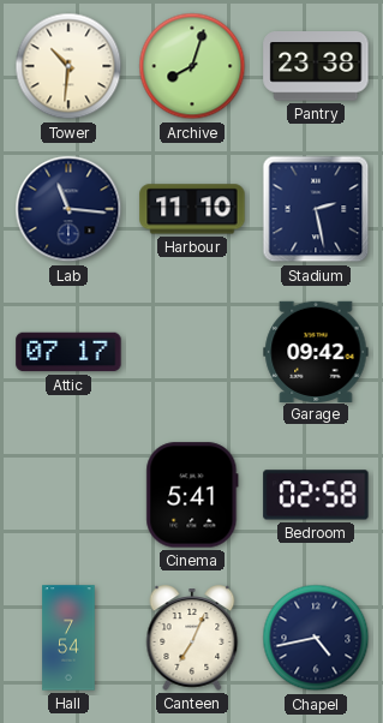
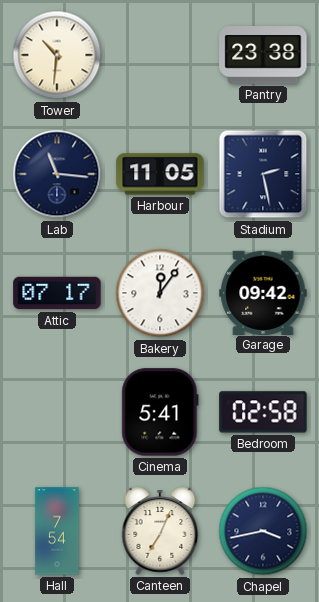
Archive: 8:03 -> none (192, 66)
Harbour: 11:10 -> 11:05 (160, 174)
Bakery: none -> 12:06 (160, 293)
Chapel: 4:43 -> 3:43 (263, 531)
